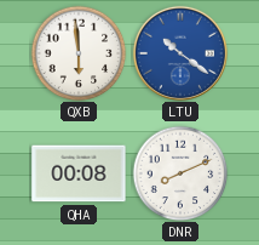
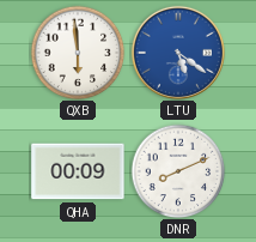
LTU: 10:21 -> 5:21 (178, 53)
QHA: 00:08 -> 00:09 (78, 171)
